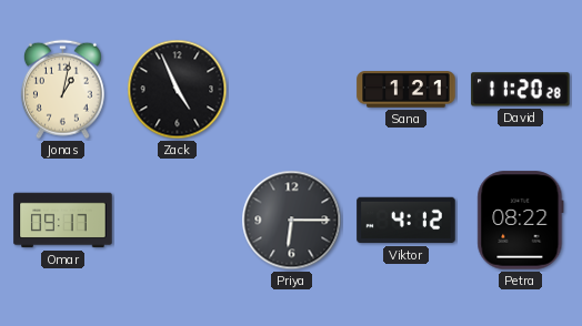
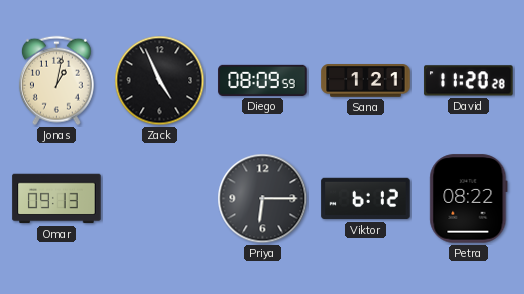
Diego: none -> 08:09 (263, 80)
Omar: 09:17 -> 09:13 (57, 199)
Viktor: 4:12 -> 6:12 (366, 199)
